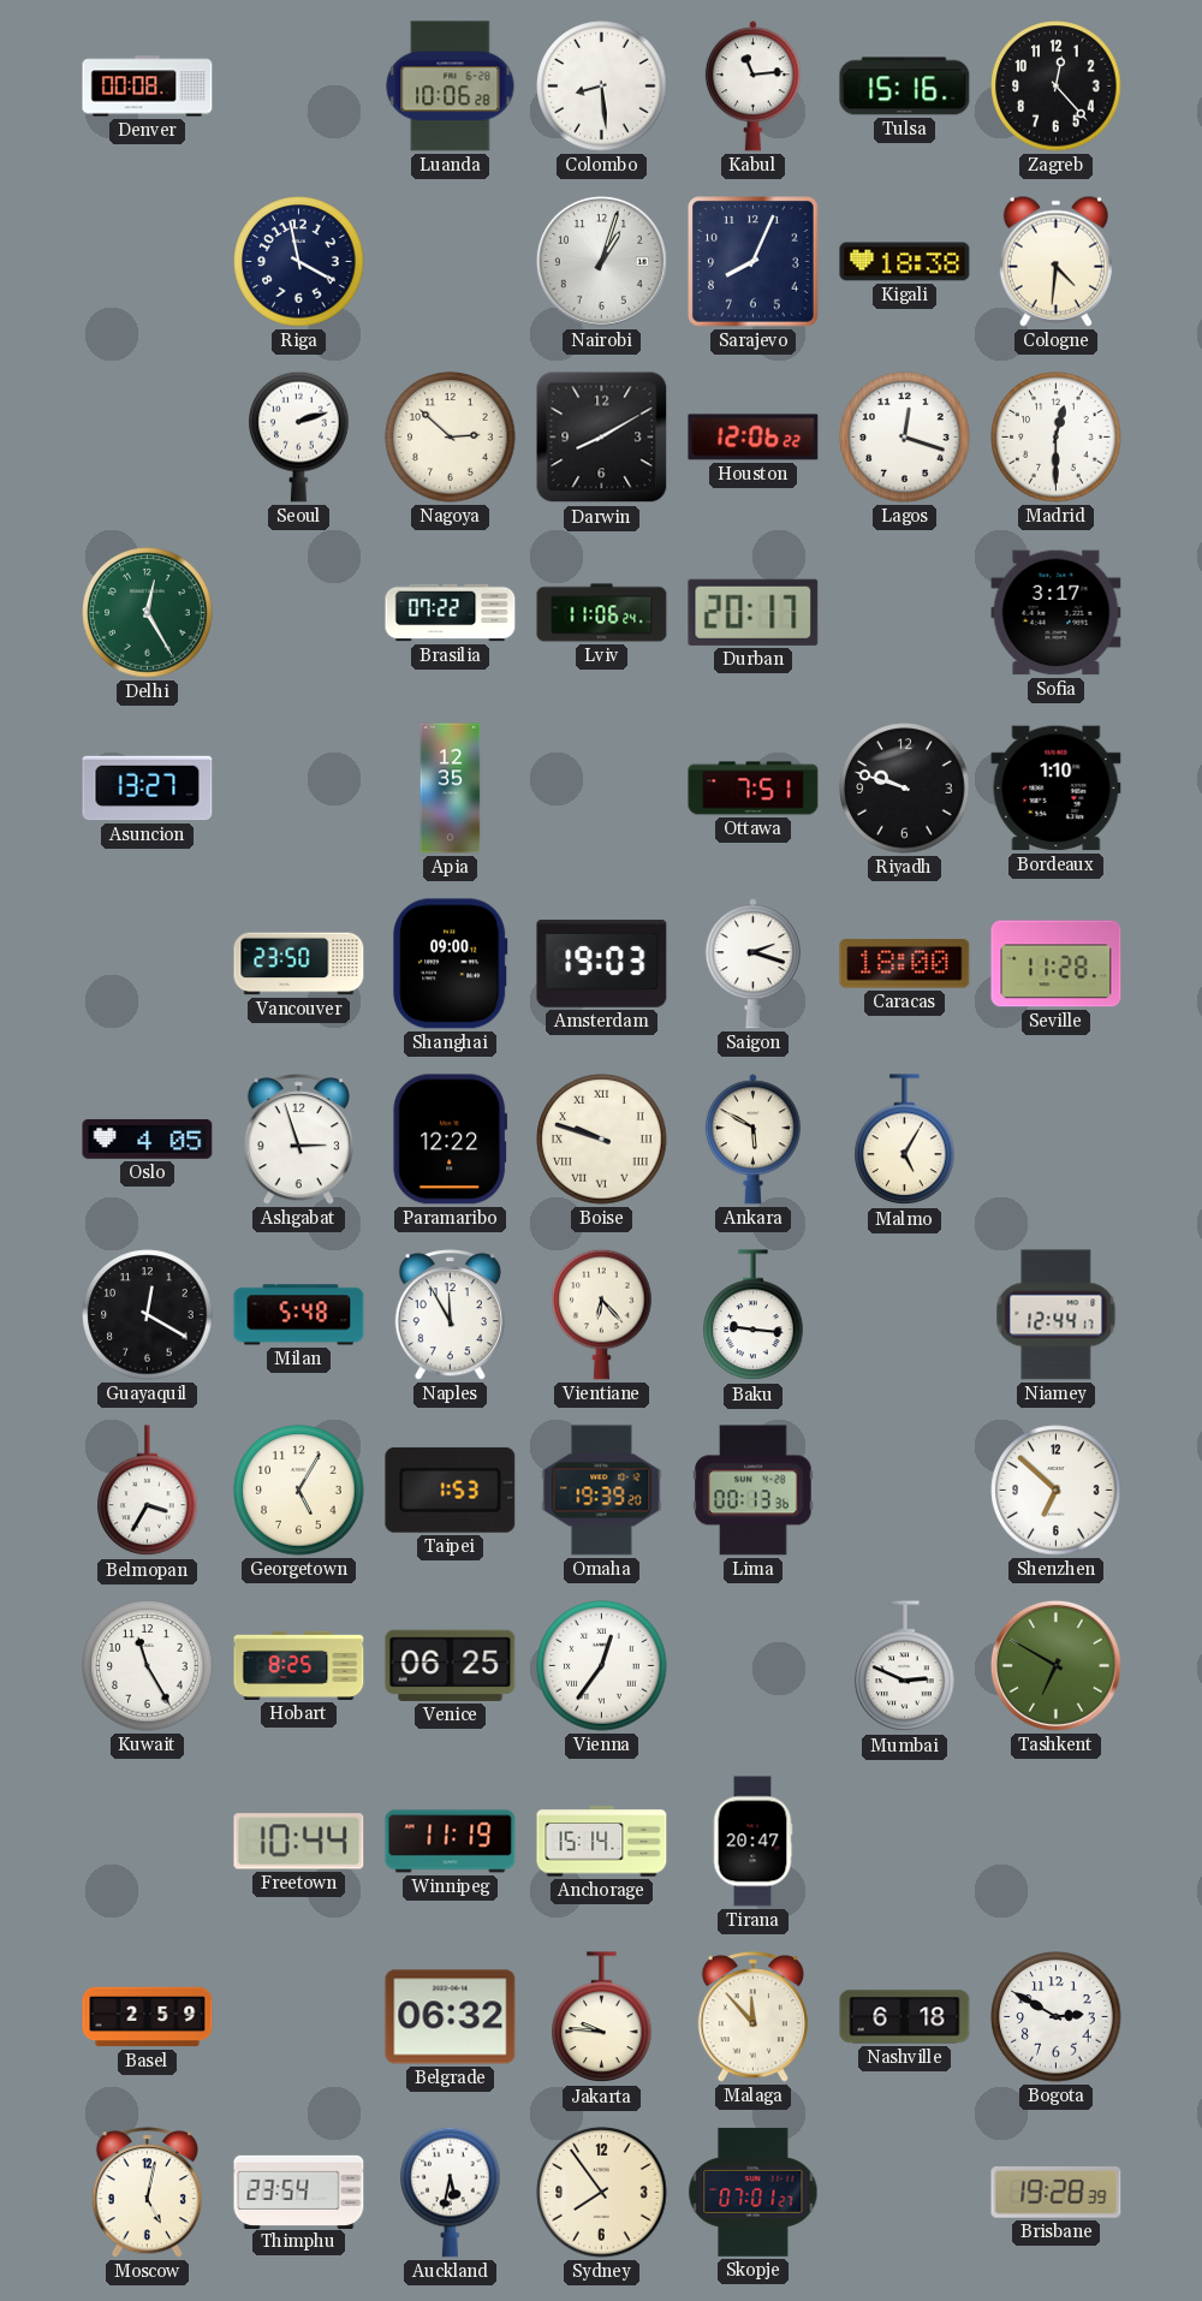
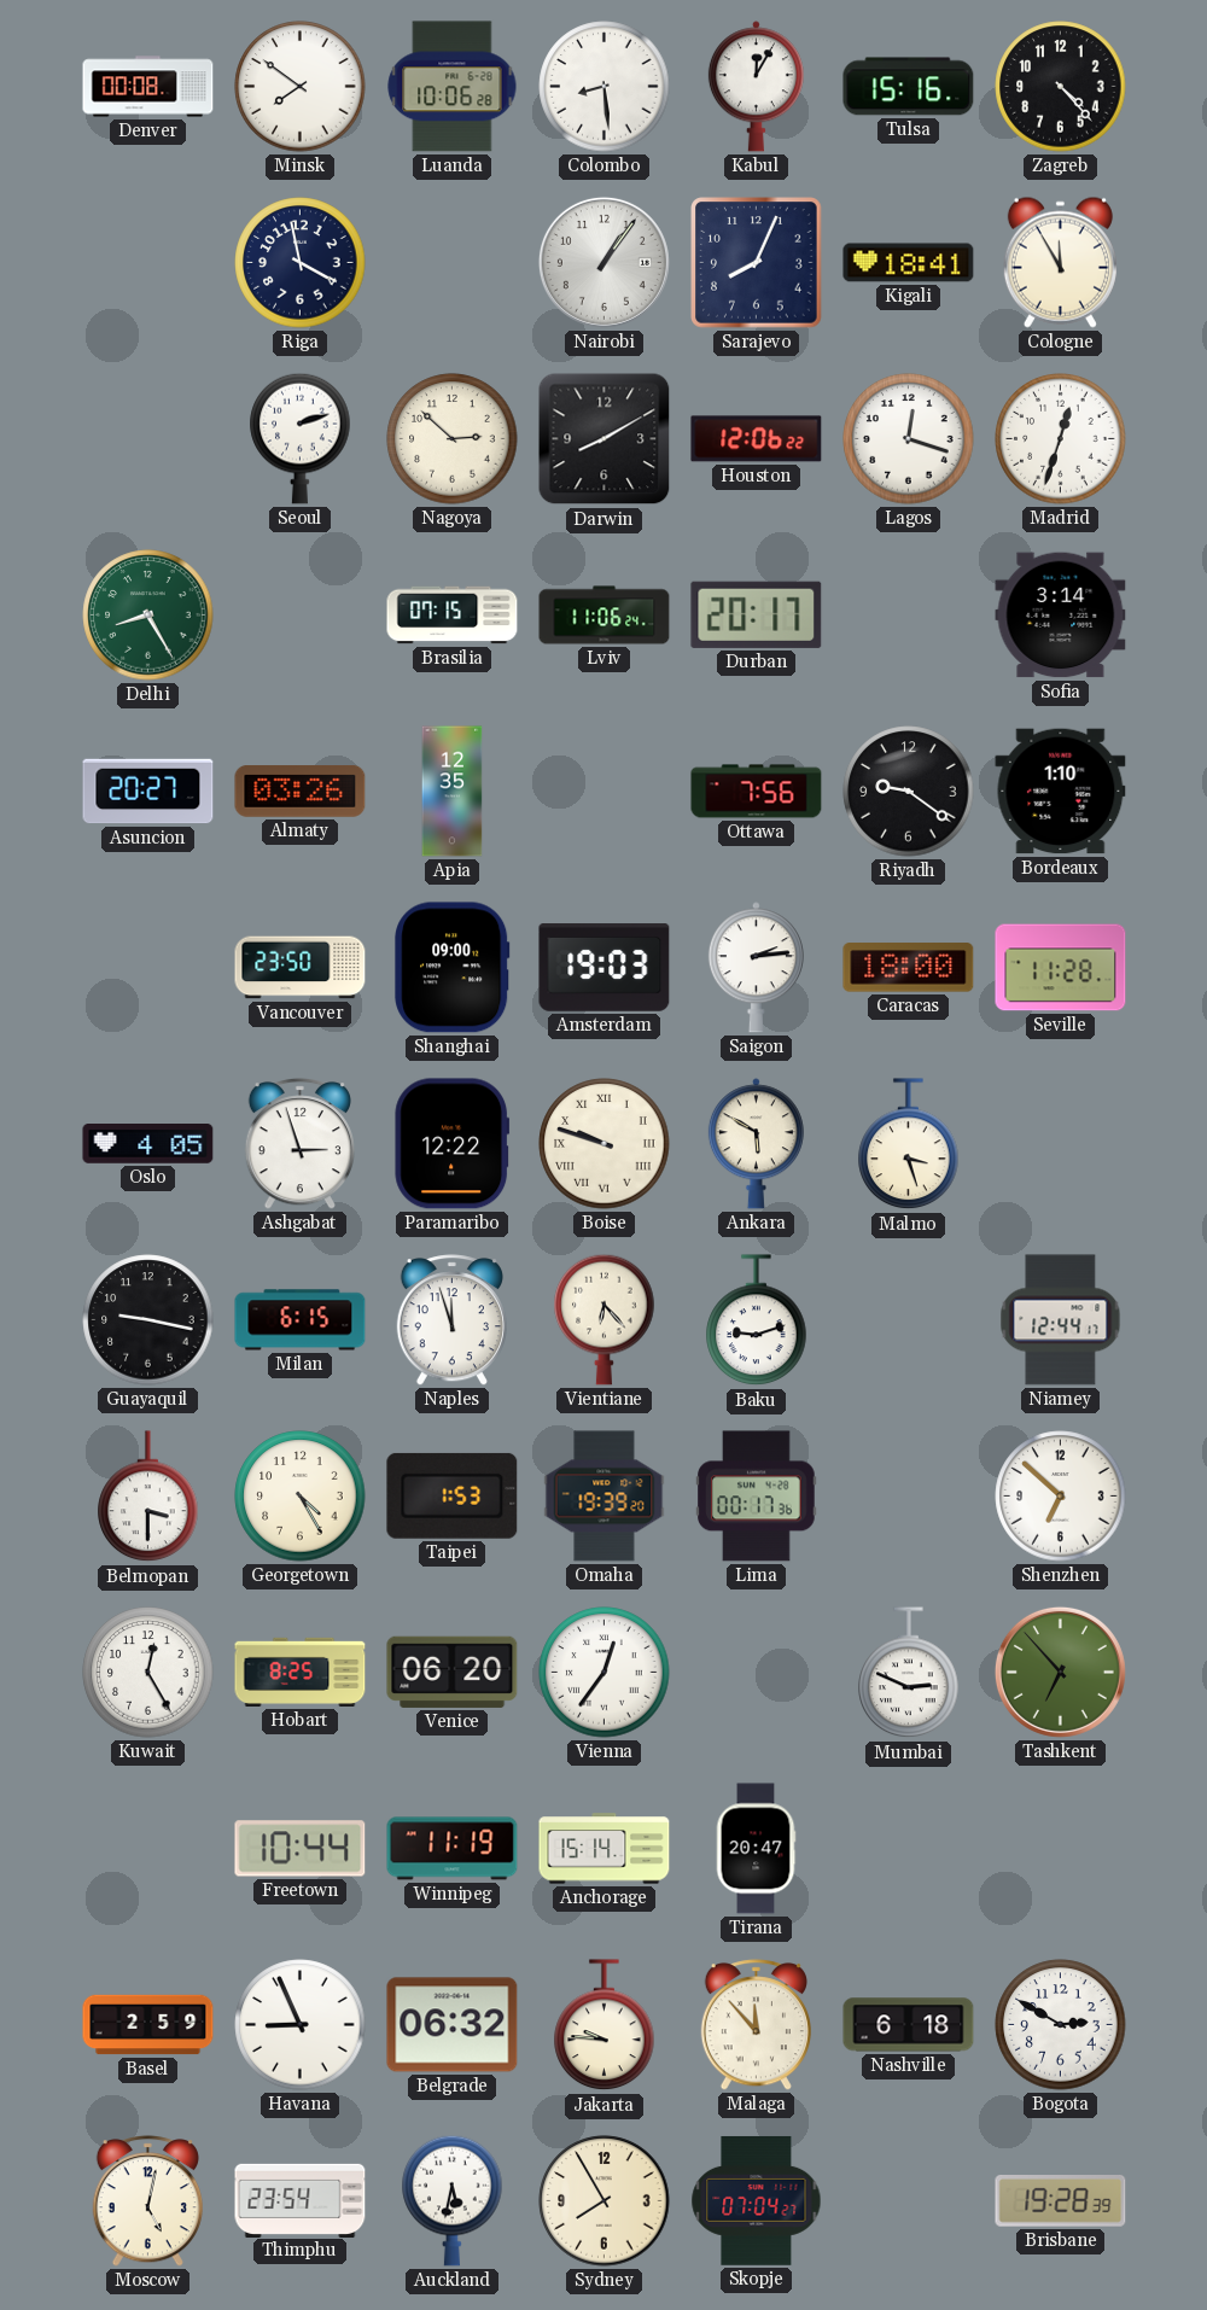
Minsk: none -> 7:51 (301, 87)
Kabul: 11:14 -> 12:05 (756, 87)
Zagreb: 12:23 -> 4:23 (1061, 87)
Nairobi: 1:03 -> 1:06 (603, 262)
Kigali: 18:38 -> 18:41 (909, 263)
Cologne: 4:31 -> 11:55 (1060, 262)
Madrid: 12:30 -> 12:33 (1061, 439)
Delhi: 12:25 -> 8:25 (148, 616)
Brasilia: 07:22 -> 07:15 (453, 616)
Sofia: 3:17 -> 3:14 (1061, 616)
Asuncion: 13:27 -> 20:27 (148, 792)
Almaty: none -> 03:26 (301, 792)
Ottawa: 7:51 -> 7:56 (757, 792)
Riyadh: 9:48 -> 9:21 (909, 792)
Saigon: 2:18 -> 2:14 (756, 968)
Malmo: 5:05 -> 3:27 (909, 1144)
Guayaquil: 12:20 -> 9:17 (148, 1320)
Milan: 5:48 -> 6:15 (301, 1320)
Naples: 11:55 -> 11:57 (451, 1320)
Baku: 9:16 -> 9:12 (757, 1320)
Belmopan: 3:35 -> 3:30 (148, 1497)
Georgetown: 5:05 -> 4:25 (301, 1497)
Lima: 00:13 -> 00:17 (757, 1497)
Kuwait: 11:25 -> 12:25 (148, 1673)
Venice: 06:25 -> 06:20 (453, 1672)
Tashkent: 6:50 -> 6:53 (1060, 1672)
Havana: none -> 8:56 (301, 2025)
Sydney: 7:54 -> 7:55 (605, 2201)
Skopje: 07:01 -> 07:04 (757, 2200)
